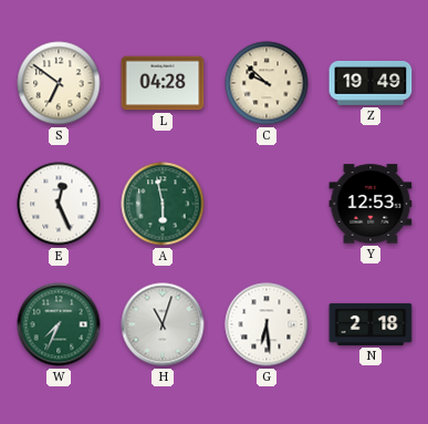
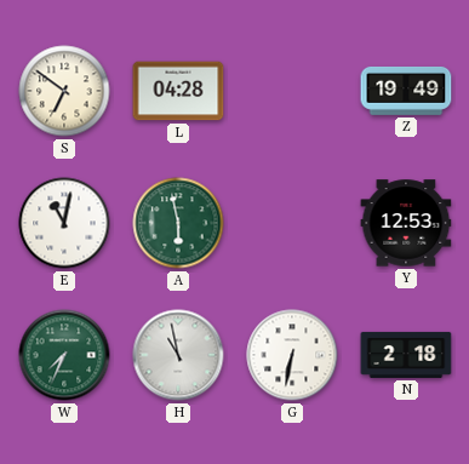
C: 9:52 -> none (267, 83)
E: 12:26 -> 11:02 (64, 223)
H: 11:03 -> 10:58 (178, 355)
G: 6:29 -> 6:32 (292, 355)
